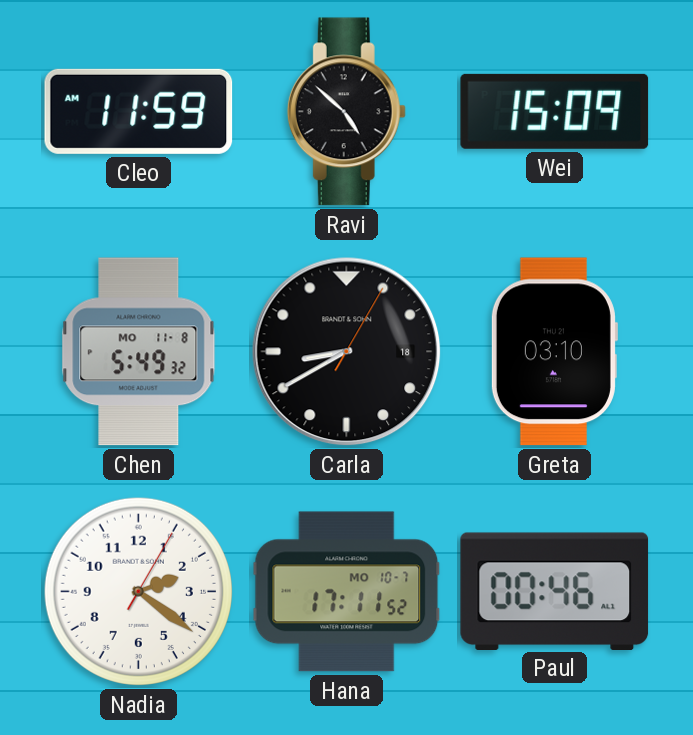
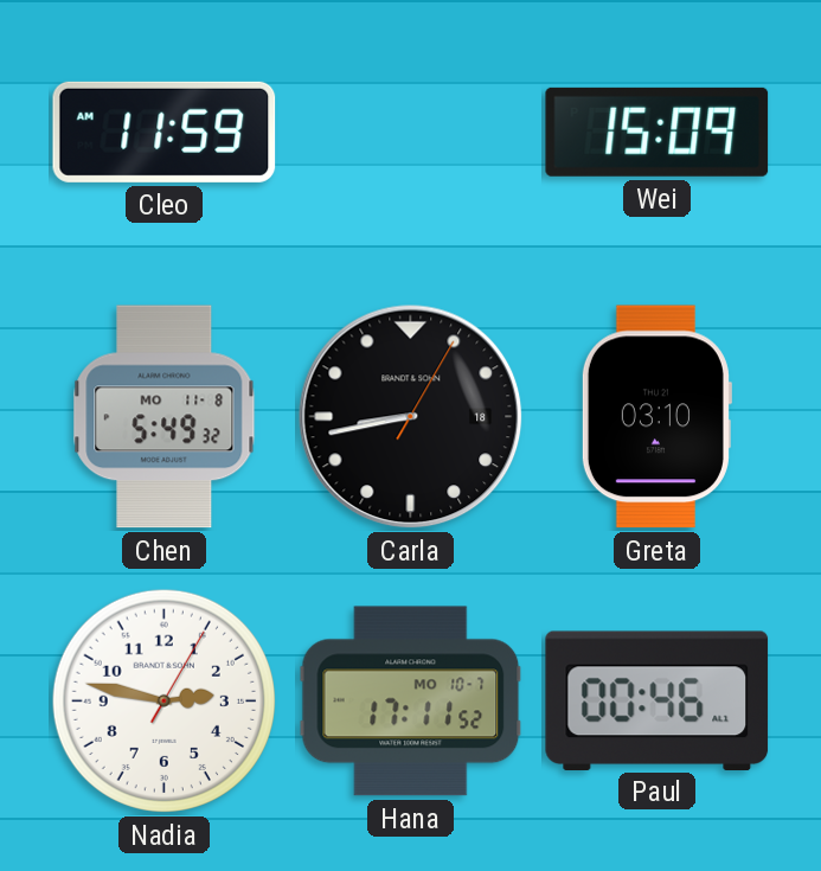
Ravi: 4:52 -> none (346, 112)
Carla: 8:40 -> 8:43 (411, 417)
Nadia: 2:21 -> 2:47 (163, 700)
